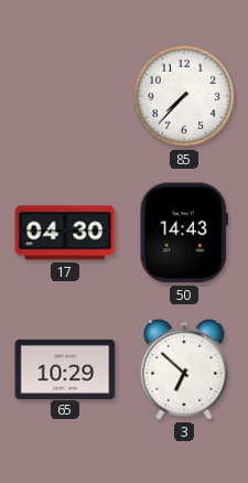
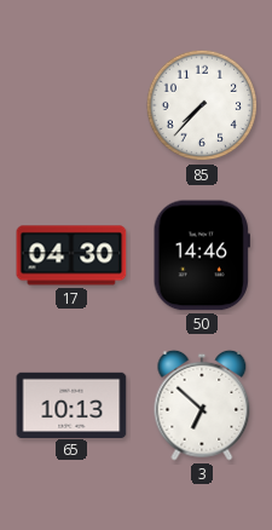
50: 14:43 -> 14:46 (202, 255)
65: 10:29 -> 10:13 (71, 404)
